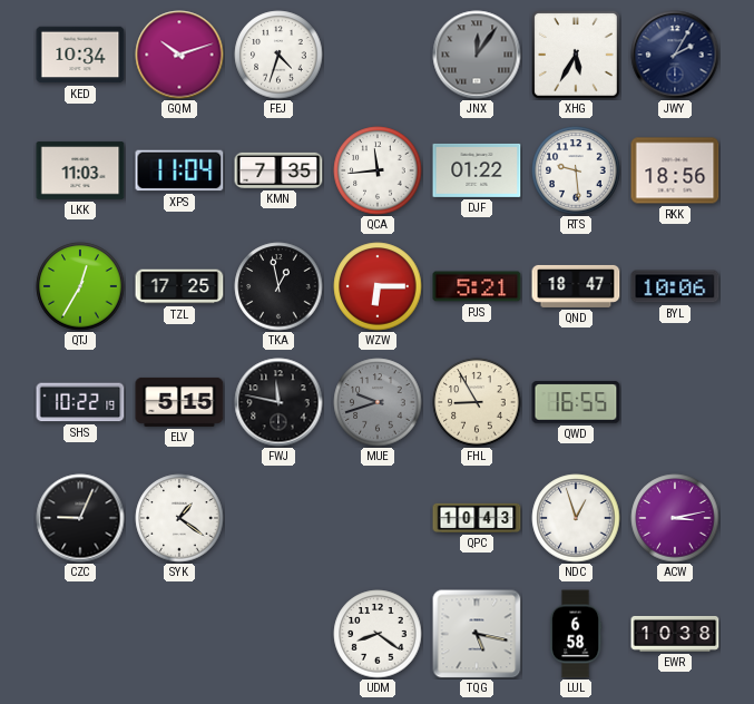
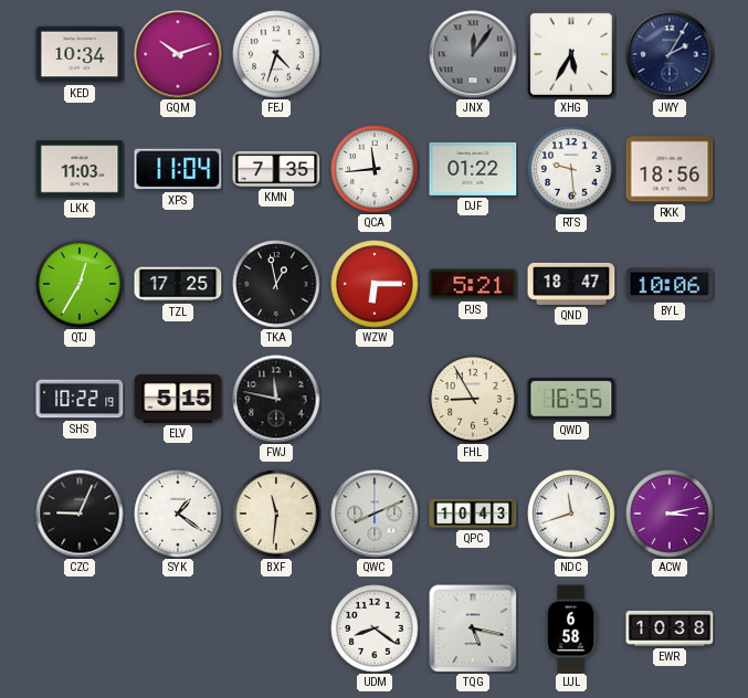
MUE: 9:42 -> none (378, 402)
BXF: none -> 11:31 (276, 514)
QWC: none -> 8:11 (375, 514)
NDC: 12:57 -> 11:42 (571, 514)
